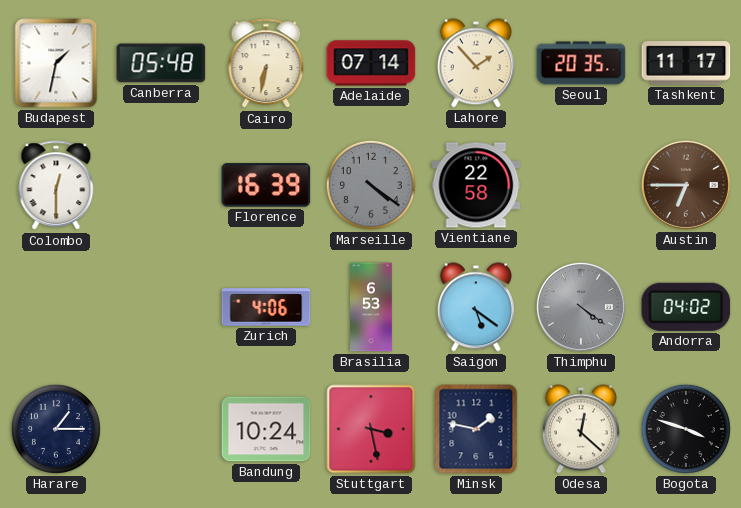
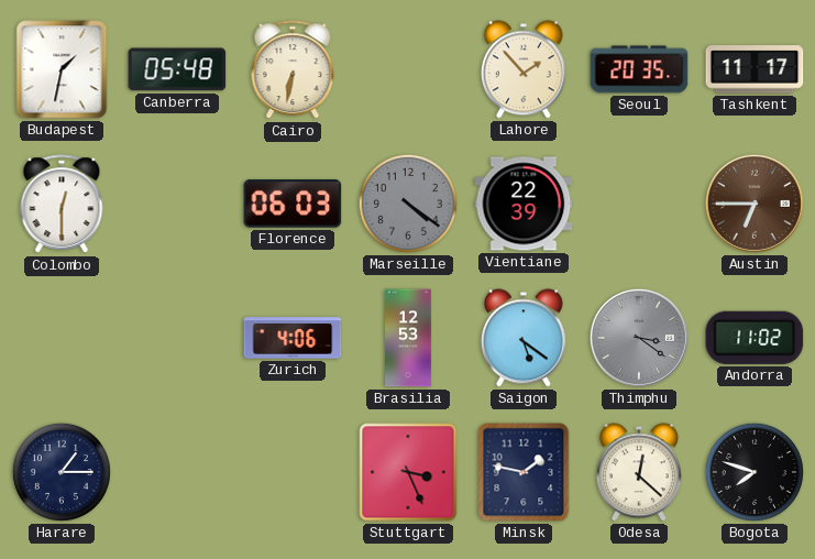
Adelaide: 07:14 -> none (371, 63)
Florence: 16:39 -> 06:03 (293, 204)
Vientiane: 22:58 -> 22:39 (524, 204)
Brasilia: 6:53 -> 12:53 (408, 338)
Thimphu: 4:21 -> 3:21 (639, 338)
Andorra: 04:02 -> 11:02 (755, 338)
Bandung: 10:24 -> none (266, 429)
Stuttgart: 3:28 -> 3:26 (408, 472)
Bogota: 3:48 -> 7:48 (755, 472)
